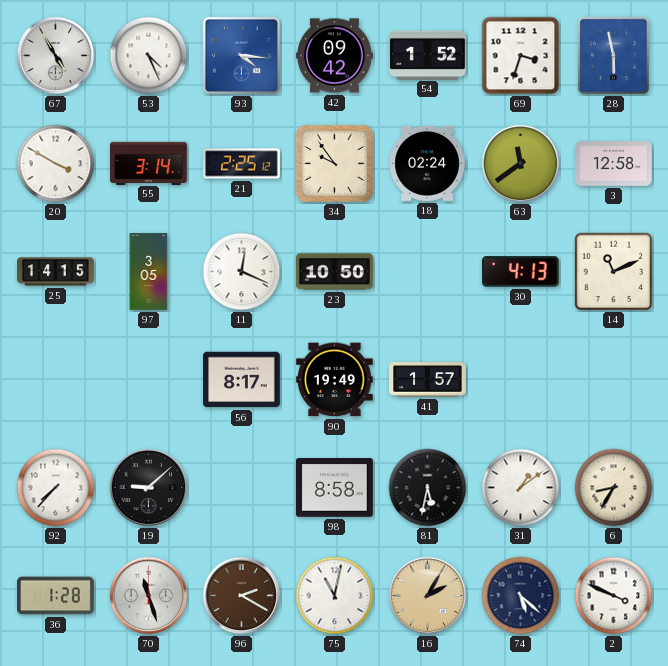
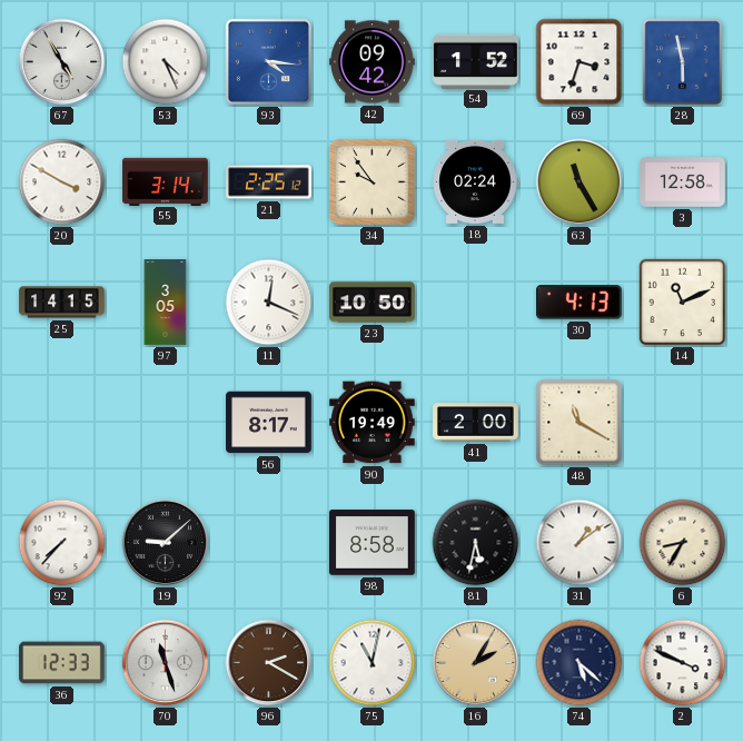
63: 11:39 -> 11:25 (579, 182)
41: 1:57 -> 2:00 (476, 423)
48: none -> 11:20 (579, 423)
36: 1:28 -> 12:33 (62, 663)
